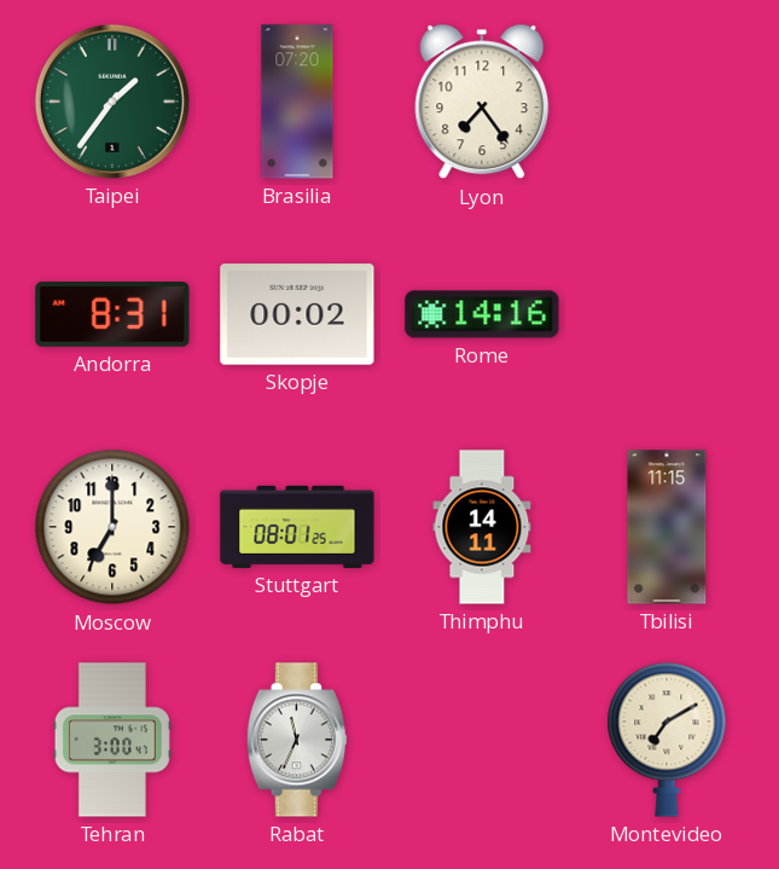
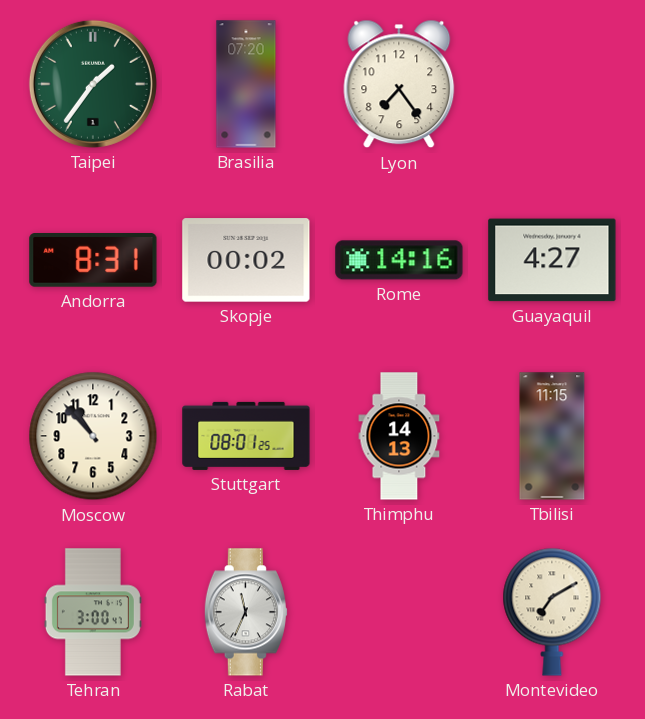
Guayaquil: none -> 4:27 (552, 260)
Moscow: 7:00 -> 10:53 (93, 436)
Thimphu: 14:11 -> 14:13 (399, 436)
